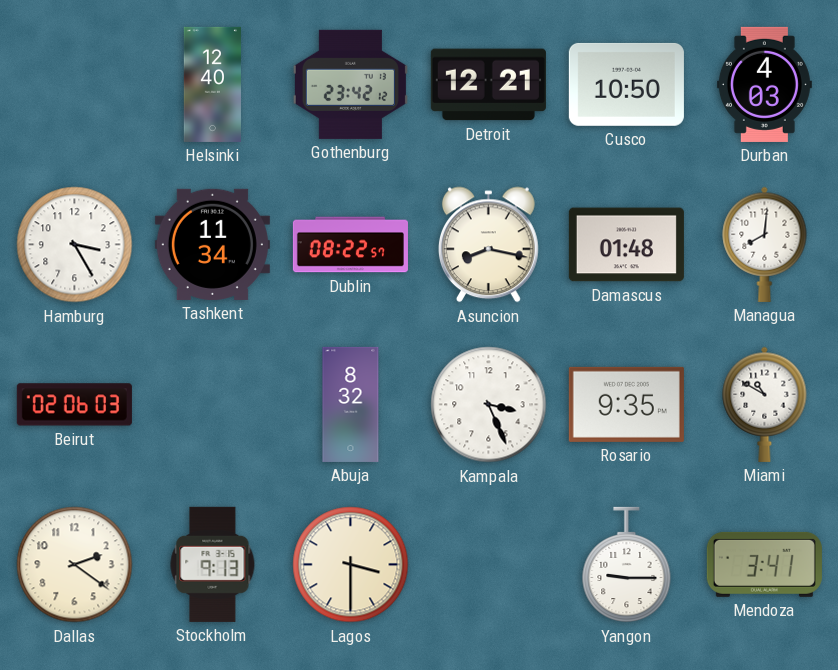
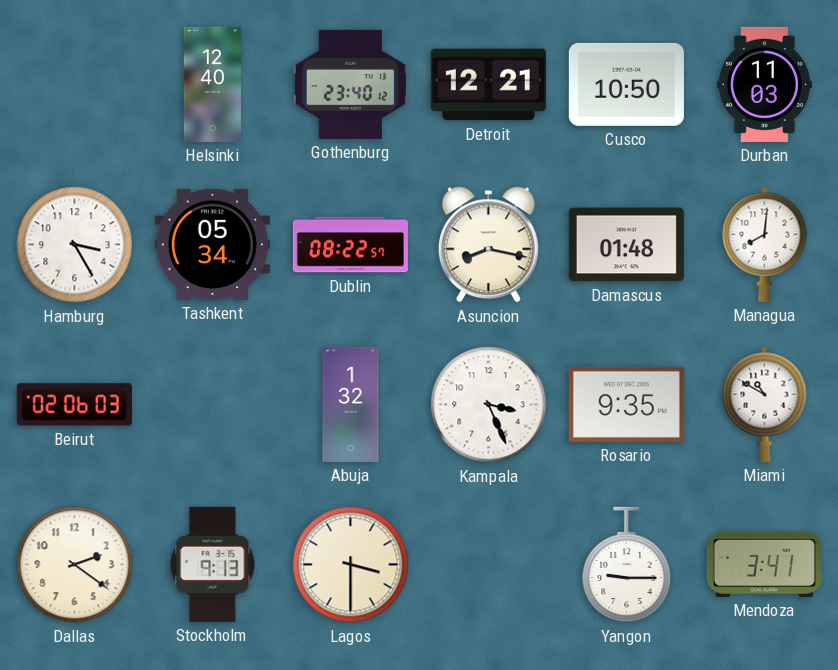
Gothenburg: 23:42 -> 23:40 (350, 84)
Durban: 4:03 -> 11:03 (764, 84)
Tashkent: 11:34 -> 05:34 (212, 244)
Abuja: 8:32 -> 1:32 (351, 404)
